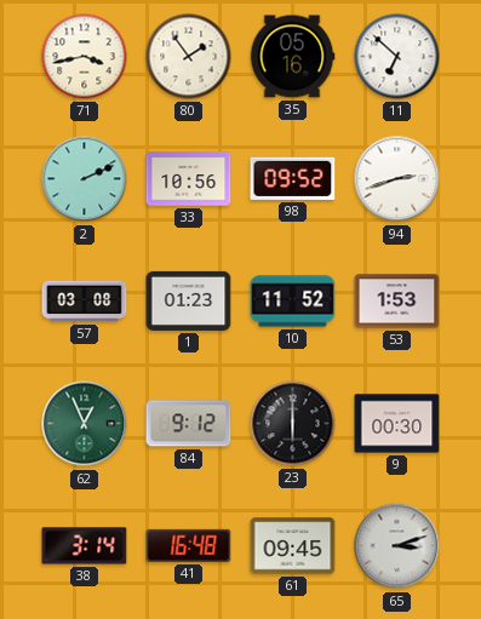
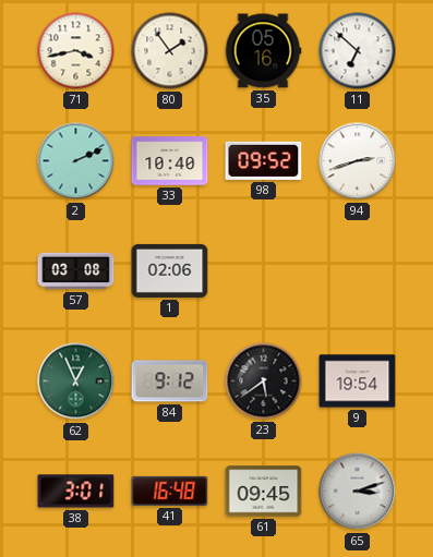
33: 10:56 -> 10:40 (170, 161)
1: 01:23 -> 02:06 (170, 270)
10: 11:52 -> none (293, 302)
53: 1:53 -> none (397, 302)
23: 6:00 -> 5:39 (264, 382)
9: 00:30 -> 19:54 (358, 382)
38: 3:14 -> 3:01 (76, 492)
